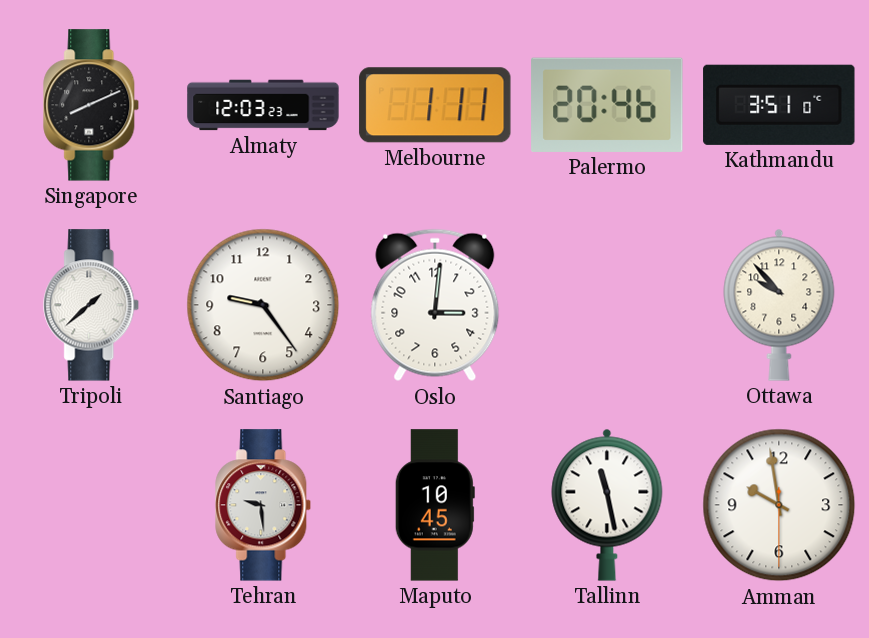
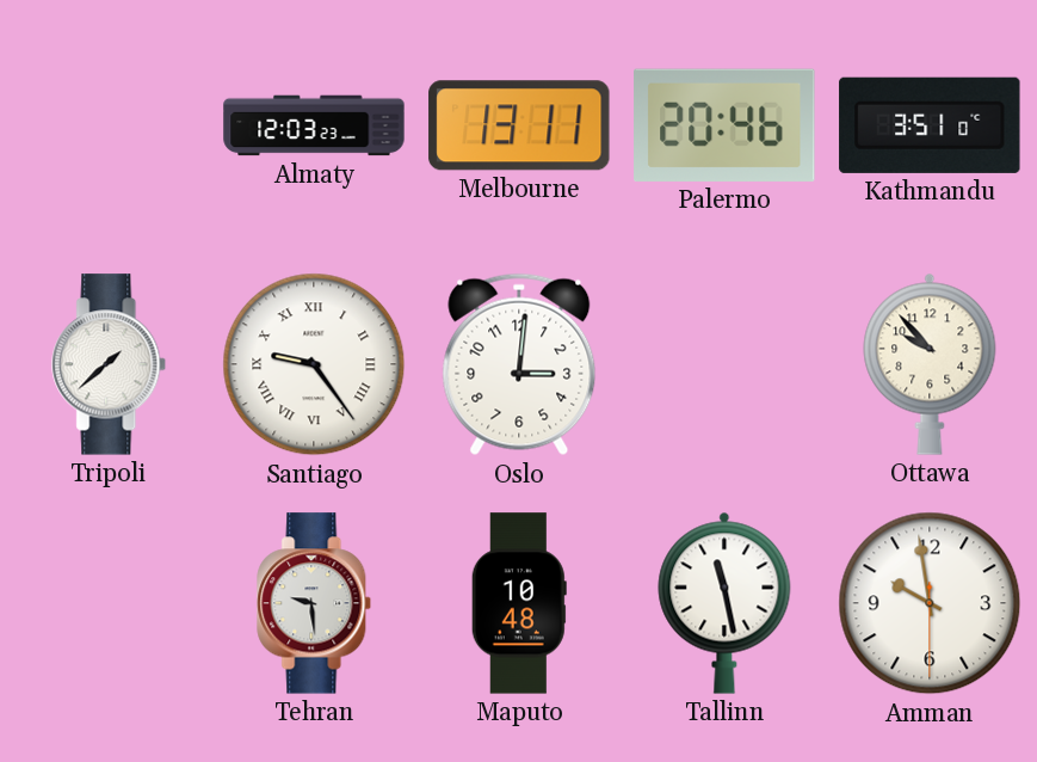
Singapore: 8:11 -> none (92, 105)
Melbourne: 1:11 -> 13:11 (519, 125)
Santiago numerals: Arabic -> Roman (314, 364)
Maputo: 10:45 -> 10:48 (519, 603)
